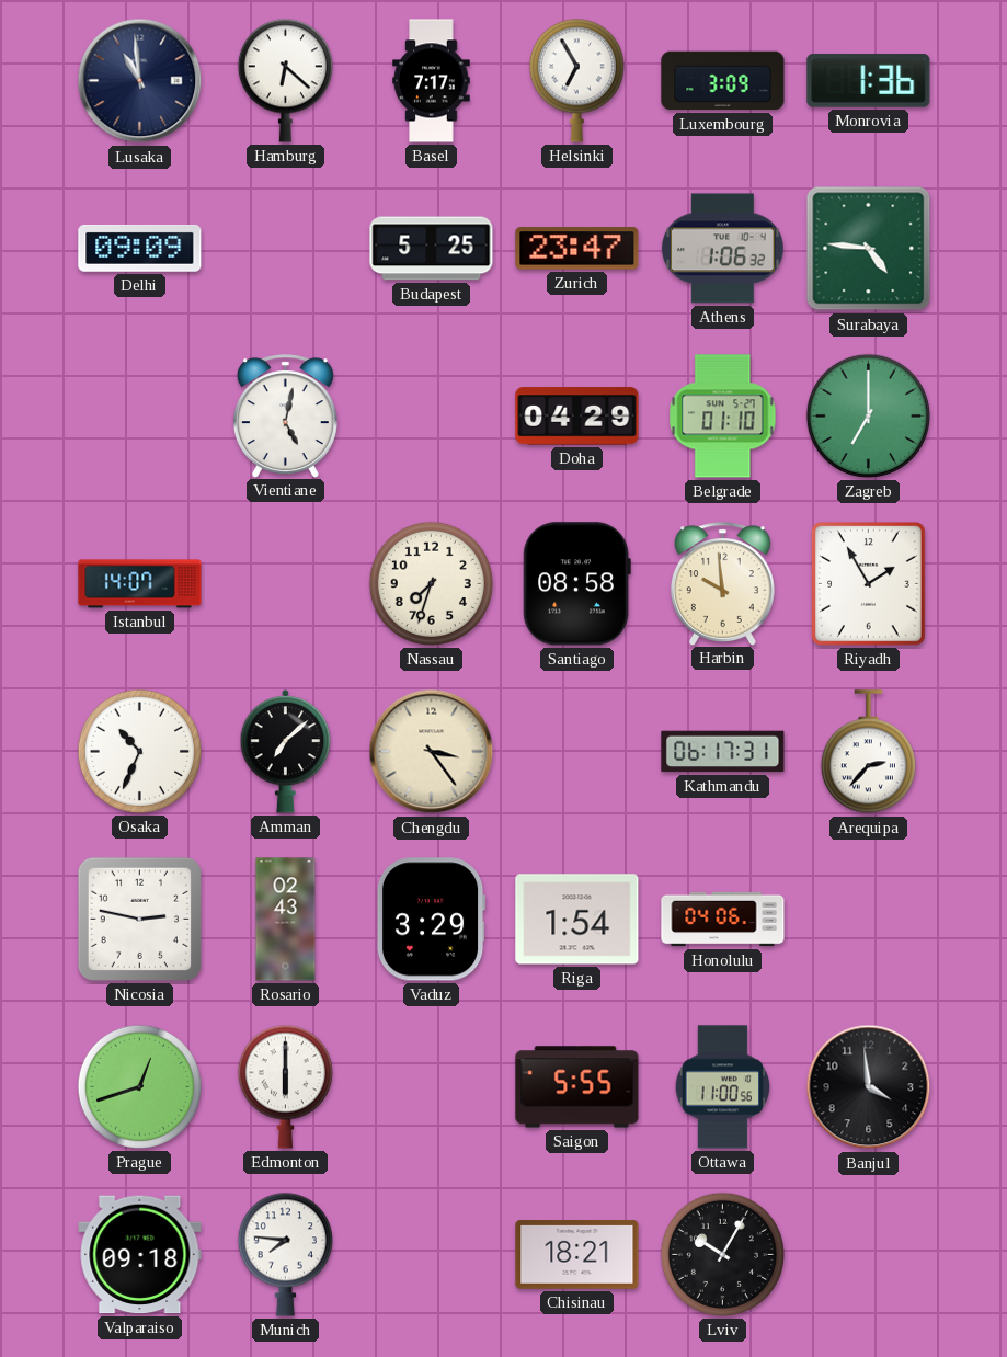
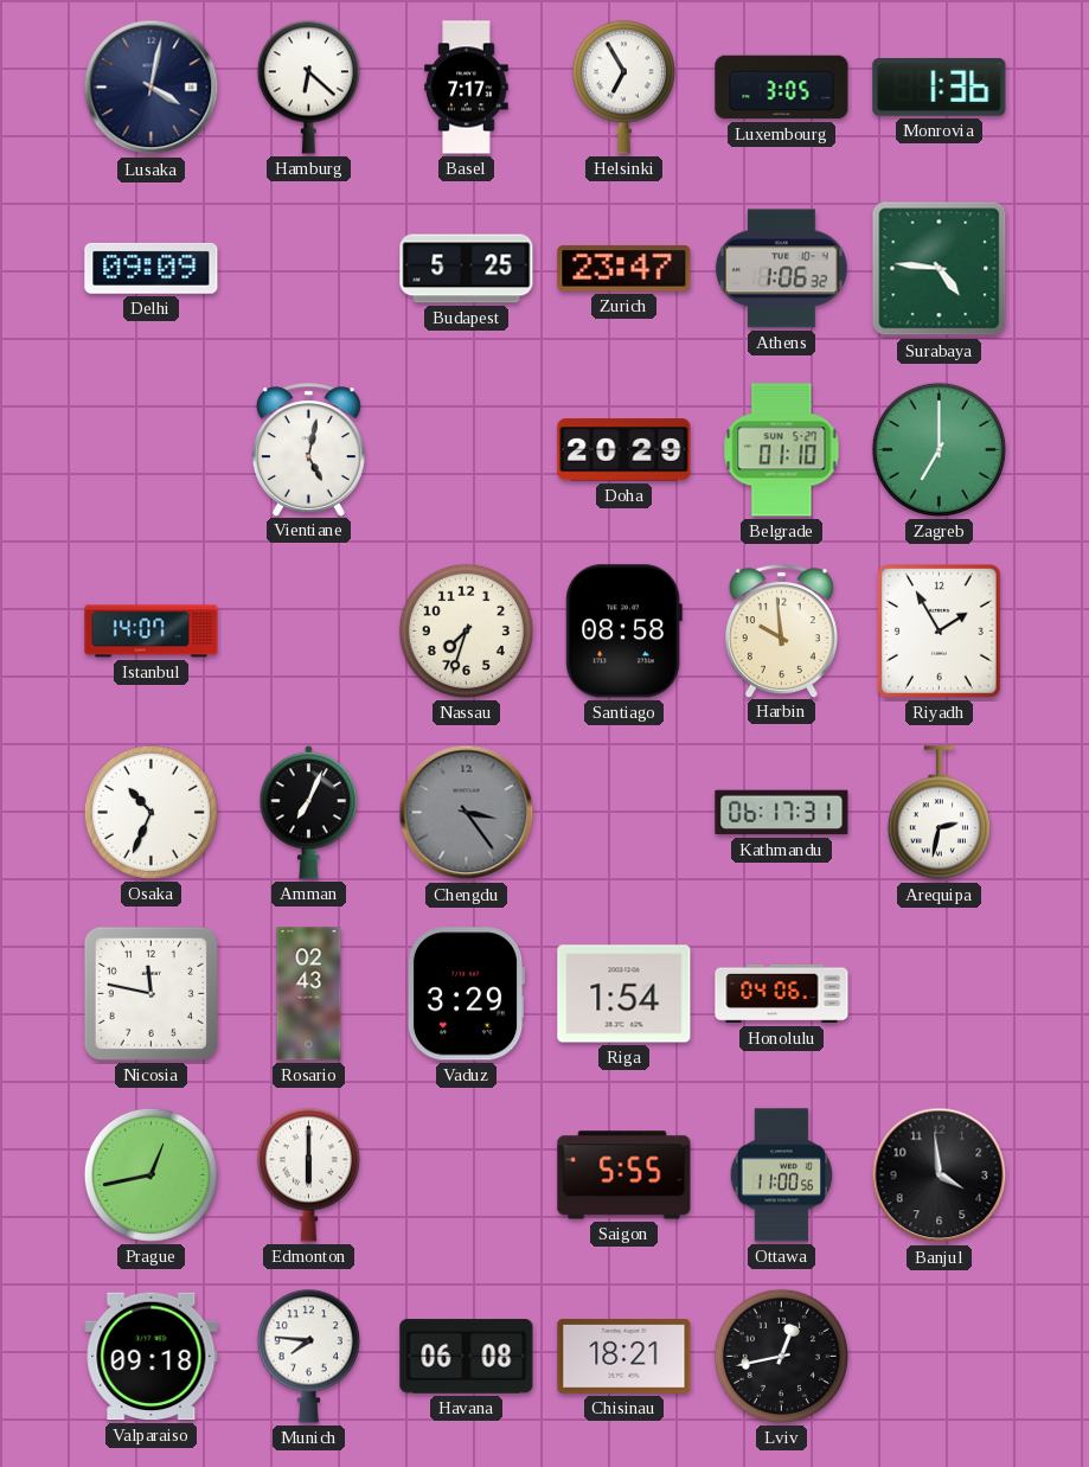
Lusaka: 10:59 -> 4:02 (152, 88)
Luxembourg: 3:09 -> 3:05 (782, 88)
Doha: 04:29 -> 20:29 (624, 450)
Amman: 7:08 -> 7:04 (309, 813)
Chengdu dial: cream -> grey (467, 813)
Arequipa: 2:37 -> 2:32 (939, 813)
Nicosia: 2:47 -> 11:47 (150, 993)
Prague: 12:42 -> 12:43 (150, 1174)
Havana: none -> 06:08 (467, 1357)
Lviv: 10:05 -> 12:43 (781, 1356)
